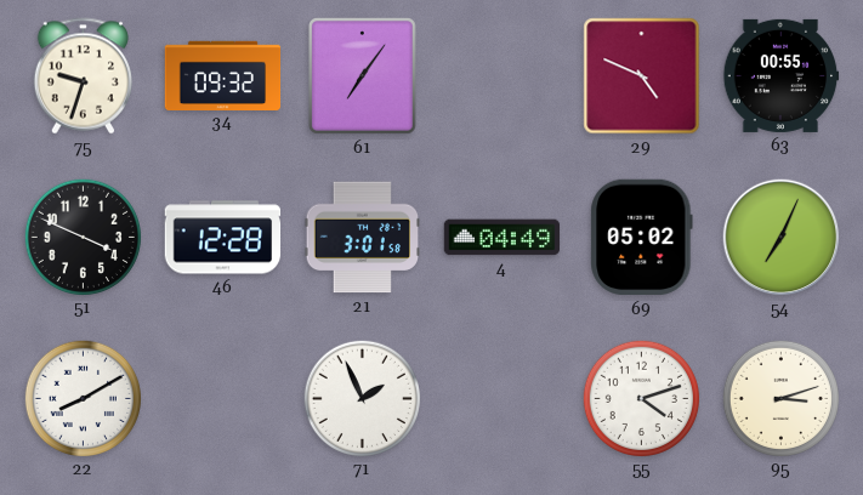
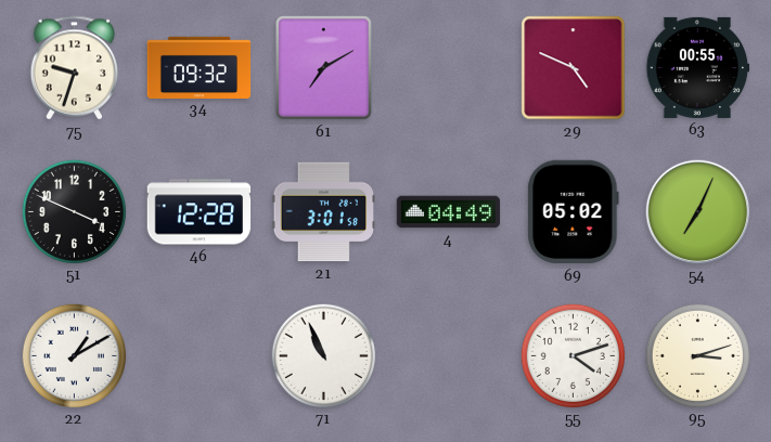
61: 7:06 -> 7:10 (324, 68)
22: 8:10 -> 1:10 (74, 355)
71: 1:56 -> 10:56 (323, 355)
